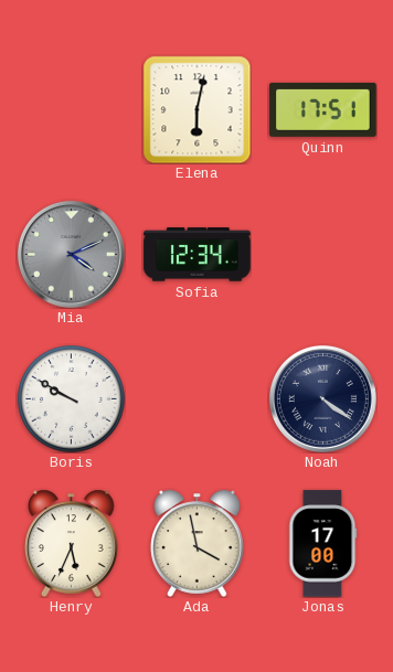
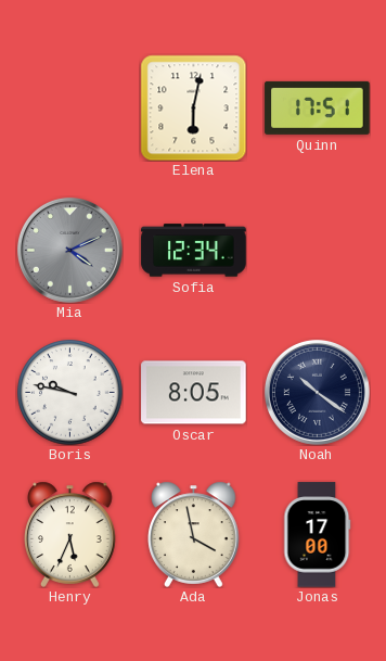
Boris: 9:50 -> 9:47 (70, 393)
Oscar: none -> 8:05 (194, 393)
Noah: 4:21 -> 10:21 (317, 392)
